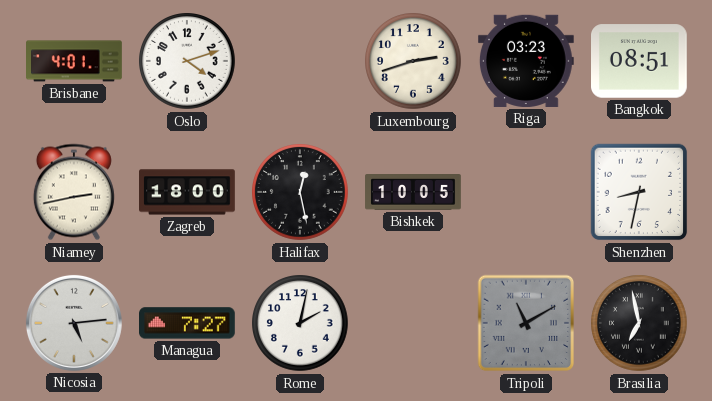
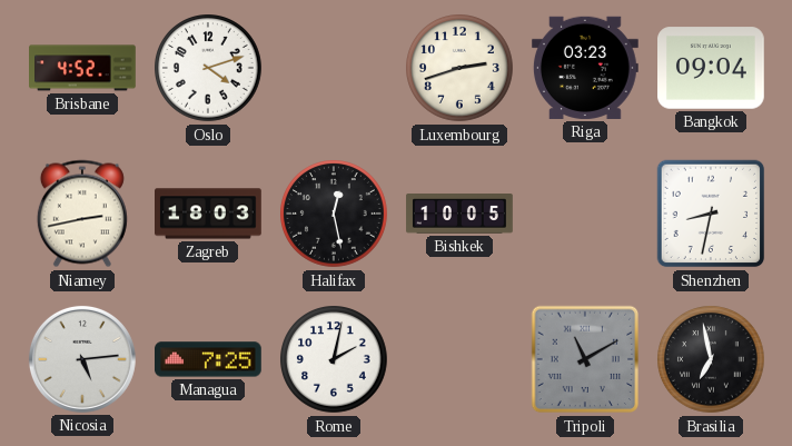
Brisbane: 4:01 -> 4:52 (83, 68)
Bangkok: 08:51 -> 09:04 (712, 68)
Zagreb: 18:00 -> 18:03 (209, 214)
Managua: 7:27 -> 7:25 (209, 359)
